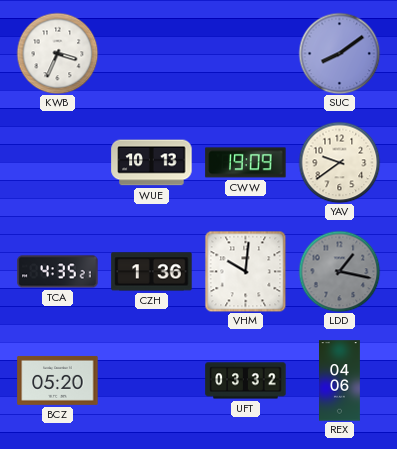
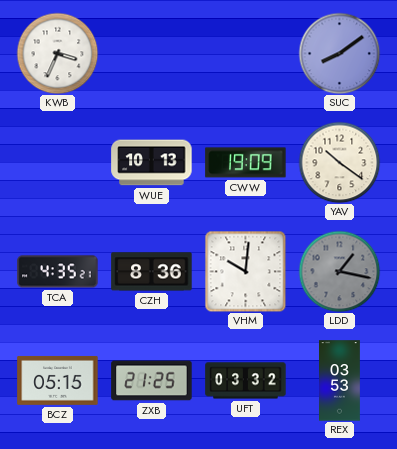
YAV: 9:39 -> 10:21 (339, 162)
CZH: 1:36 -> 8:36 (152, 272)
BCZ: 05:20 -> 05:15 (58, 380)
ZXB: none -> 21:25 (152, 381)
REX: 04:06 -> 03:53 (340, 381)
